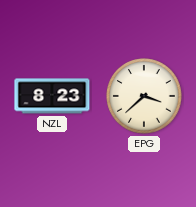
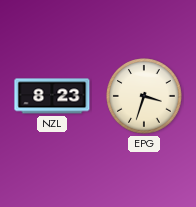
EPG: 3:38 -> 3:33 (144, 96)
